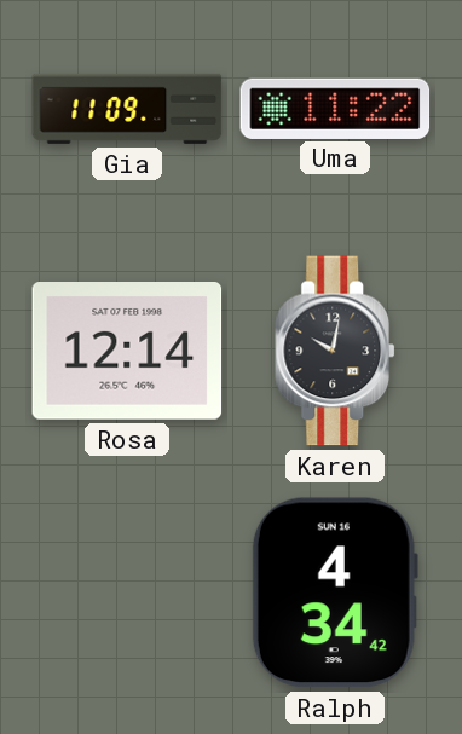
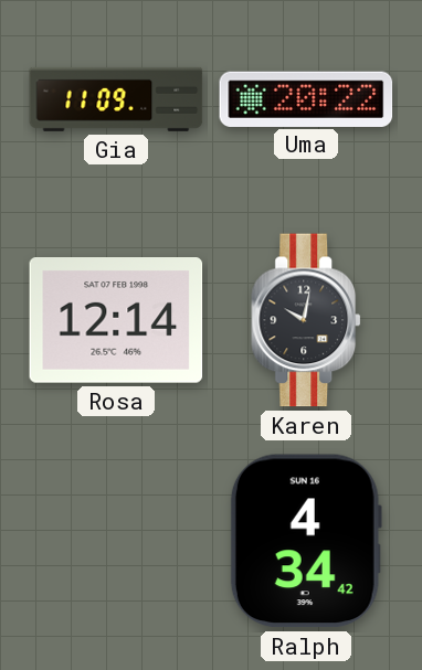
Uma: 11:22 -> 20:22 (306, 98)
